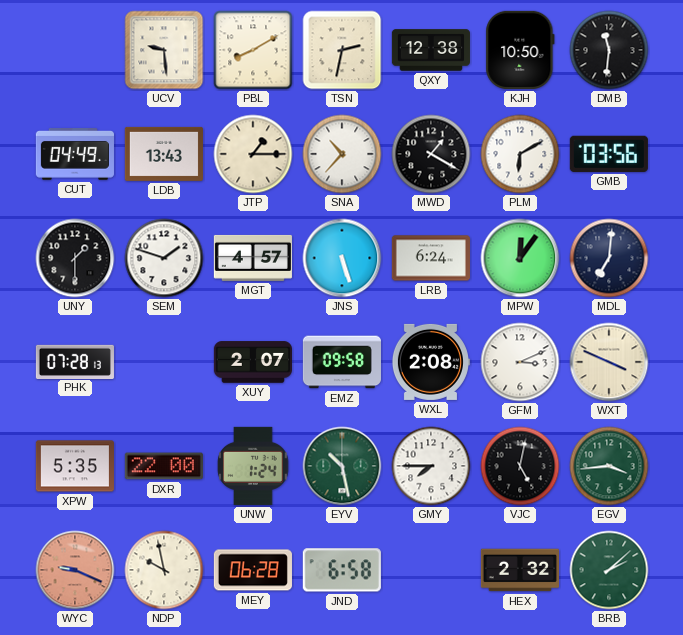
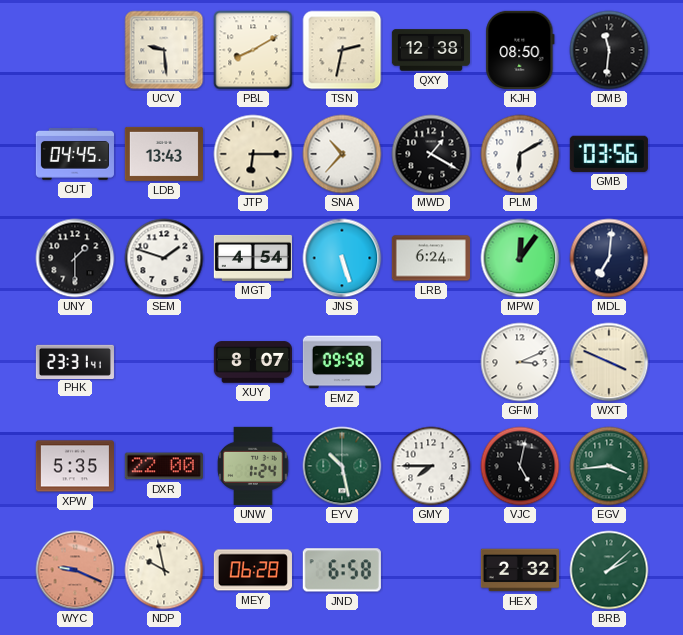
KJH: 10:50 -> 08:50 (520, 50)
CUT: 04:49 -> 04:45 (75, 155)
JTP: 1:15 -> 6:15 (253, 154)
MGT: 4:57 -> 4:54 (253, 258)
PHK: 07:28 -> 23:31 (75, 361)
XUY: 2:07 -> 8:07 (253, 362)
WXL: 2:08 -> none (430, 362)
